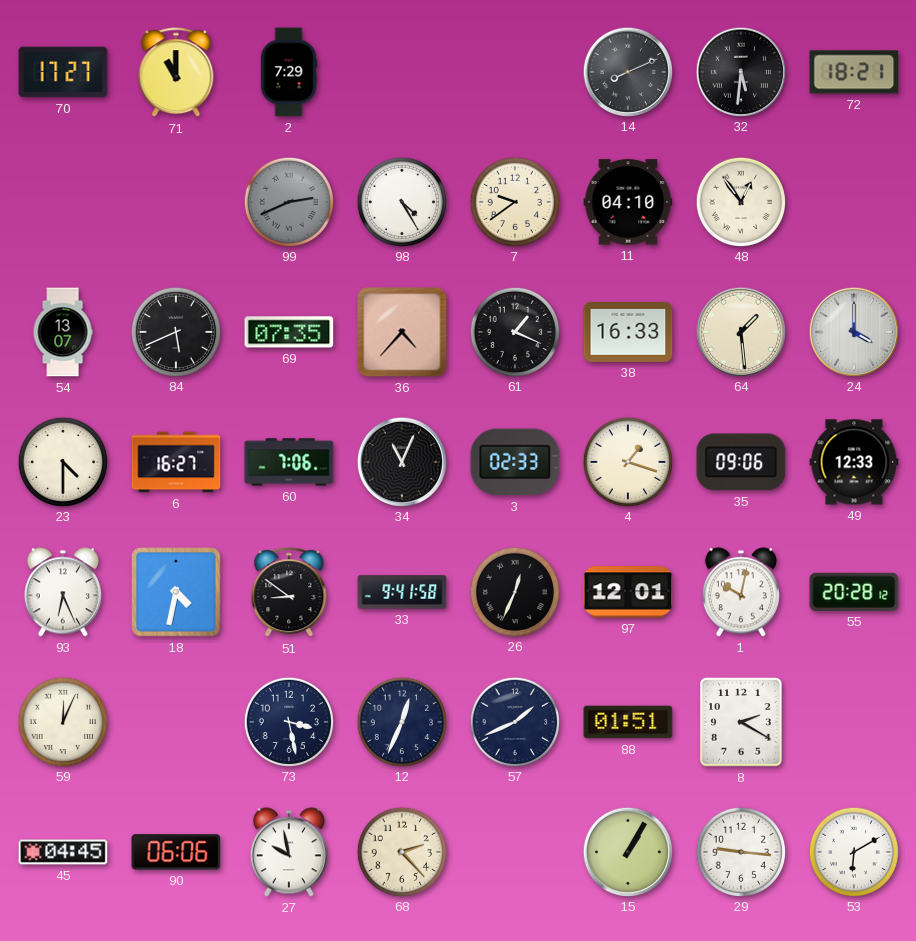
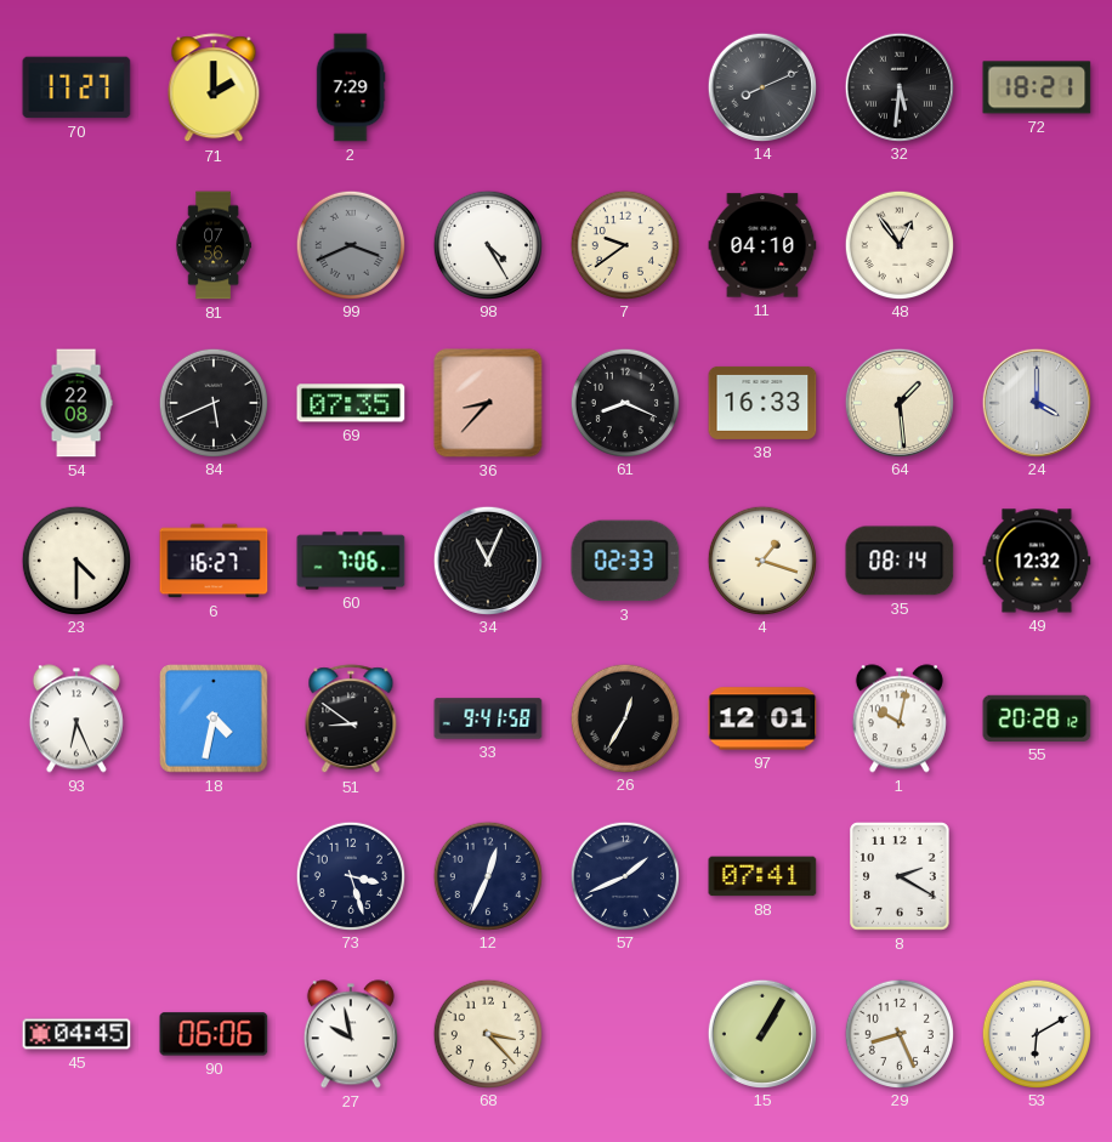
71: 11:00 -> 2:00 (214, 89)
81: none -> 07:56 (214, 245)
99: 2:41 -> 3:41 (350, 244)
54: 13:07 -> 22:08 (76, 403)
36: 4:37 -> 8:37 (488, 403)
61: 1:19 -> 8:19 (624, 402)
35: 09:06 -> 08:14 (900, 561)
49: 12:33 -> 12:32 (1037, 561)
26: 12:34 -> 12:35 (624, 717)
59: 12:04 -> none (62, 721)
73: 3:28 -> 3:27 (350, 875)
88: 01:51 -> 07:41 (762, 876)
68: 2:23 -> 3:23 (487, 1033)
29: 9:16 -> 8:26 (898, 1033)
